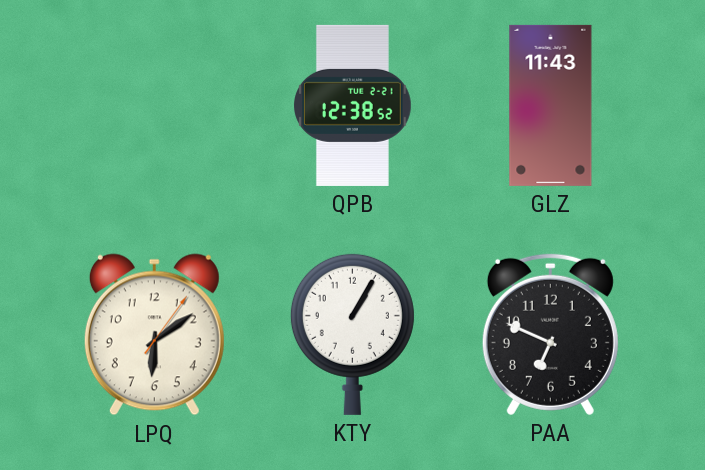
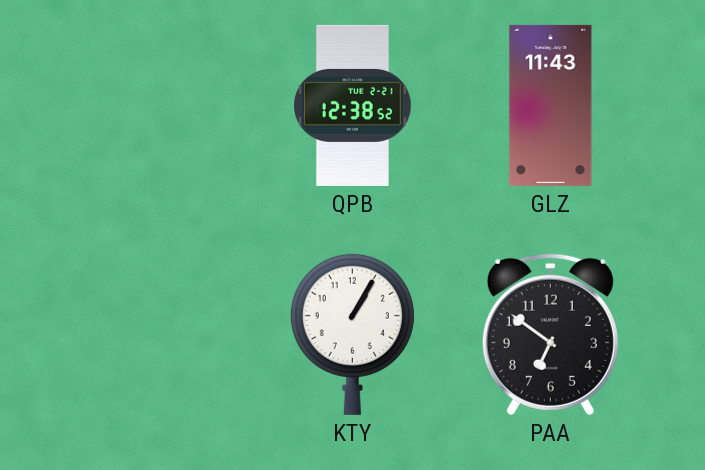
LPQ: 6:09 -> none (154, 335)
PAA: 6:49 -> 6:51 (550, 334)
